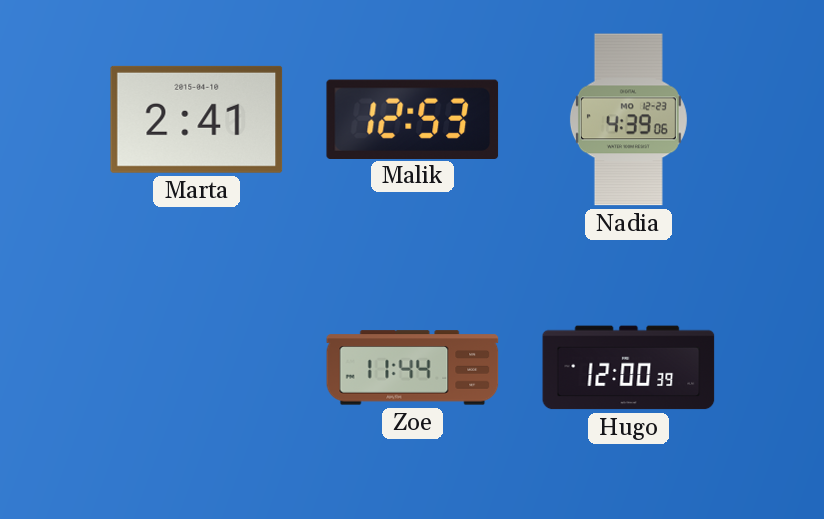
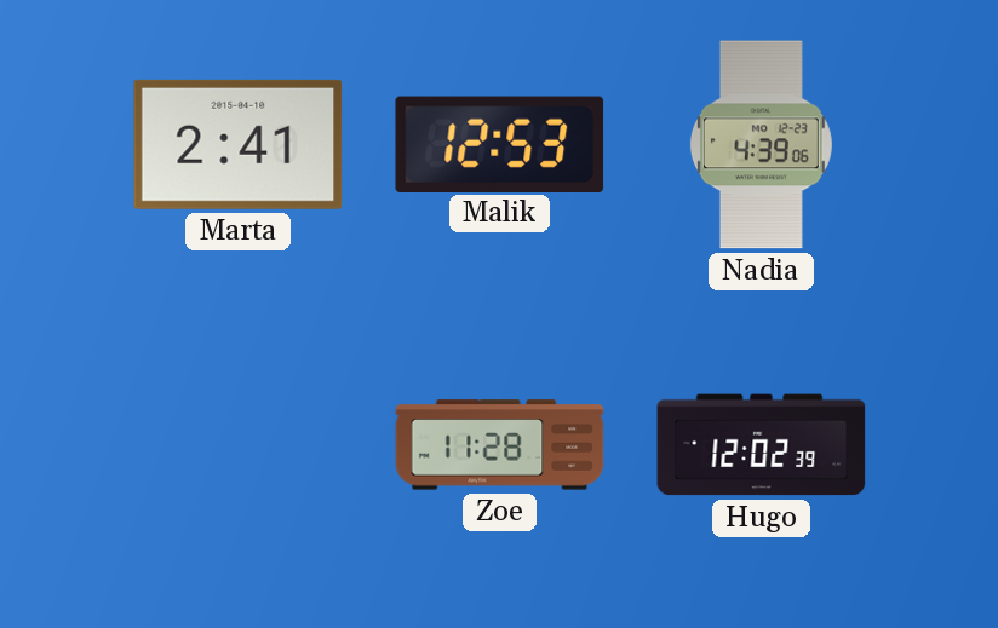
Zoe: 11:44 -> 11:28 (500, 445)
Hugo: 12:00 -> 12:02 (762, 445)
